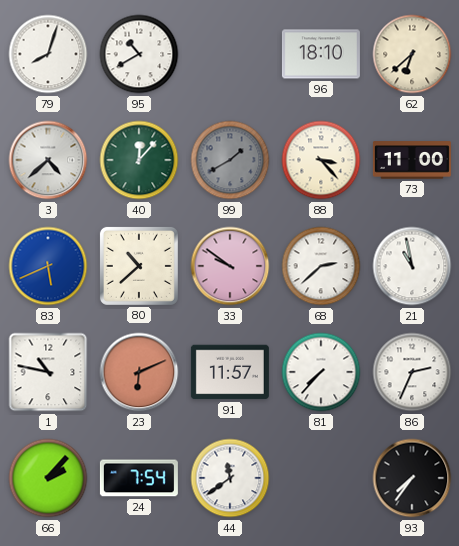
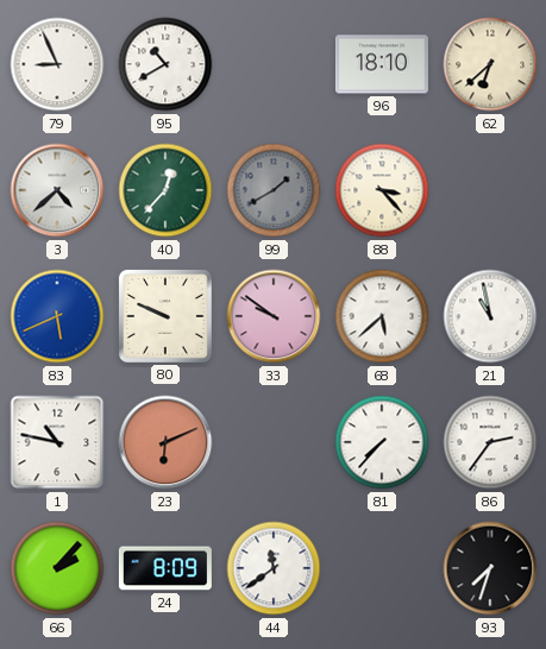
79: 8:03 -> 8:56 (57, 64)
40: 12:07 -> 12:37 (165, 190)
73: 11:00 -> none (412, 160)
80: 10:38 -> 9:49 (165, 316)
68: 2:38 -> 5:38 (382, 316)
91: 11:57 -> none (230, 372)
86: 2:34 -> 2:36 (490, 442)
24: 7:54 -> 8:09 (165, 568)
93: 7:36 -> 7:33 (490, 568)
